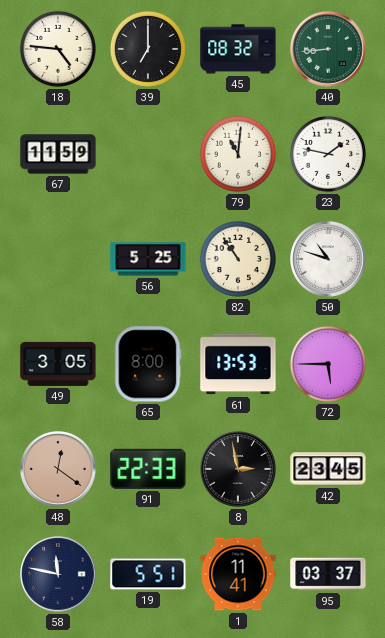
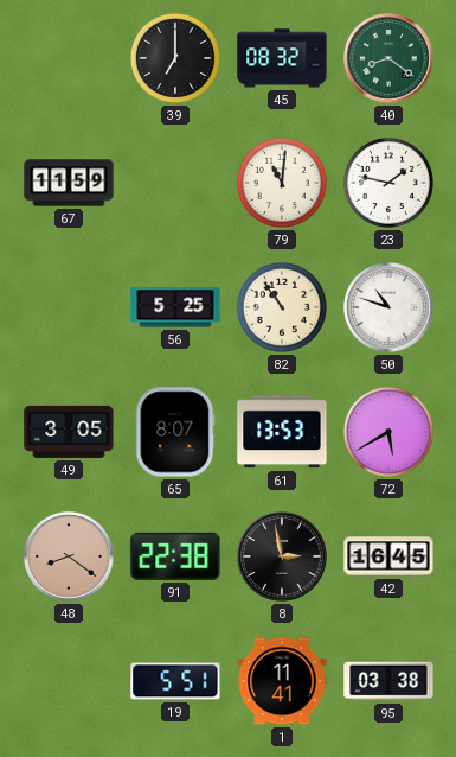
18: 4:46 -> none (58, 49)
40: 8:44 -> 8:21 (388, 58)
65: 8:00 -> 8:07 (175, 432)
72: 5:45 -> 5:40 (388, 432)
48: 12:21 -> 8:21 (69, 556)
91: 22:33 -> 22:38 (175, 556)
42: 23:45 -> 16:45 (388, 556)
58: 11:47 -> none (58, 574)
95: 03:37 -> 03:38 (388, 681)
